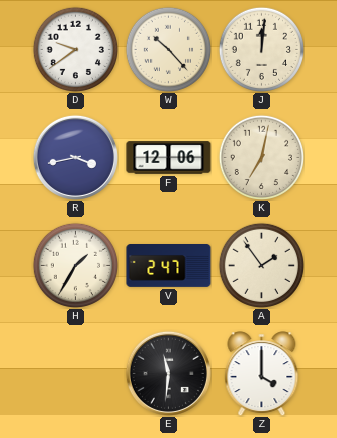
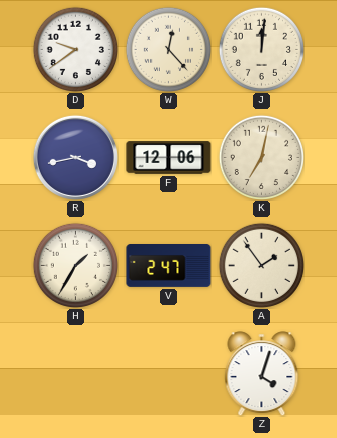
W: 10:23 -> 12:23 (168, 49)
E: 11:31 -> none (168, 373)
Z: 4:00 -> 4:03 (262, 374)
